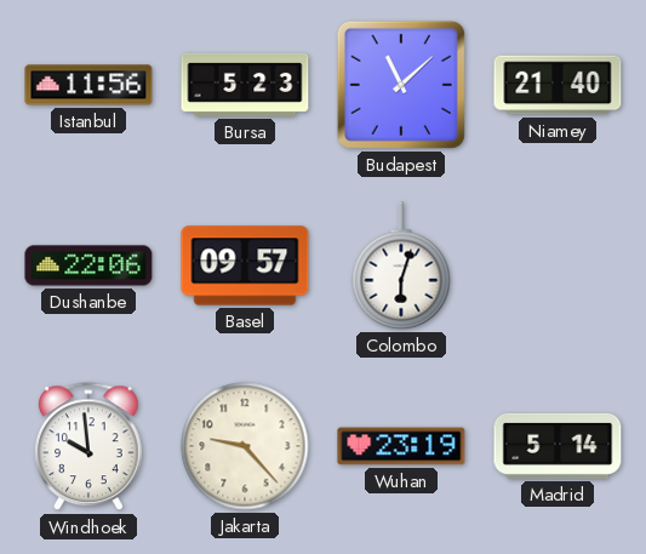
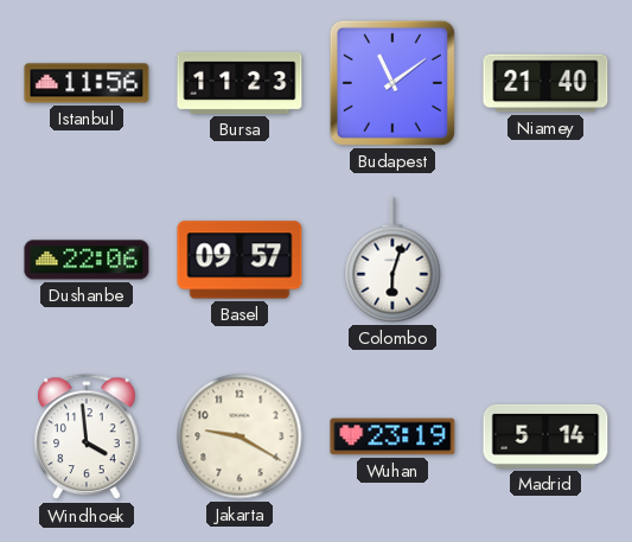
Bursa: 5:23 -> 11:23 (240, 83)
Budapest: 11:08 -> 11:09 (392, 83)
Windhoek: 9:59 -> 3:59 (87, 438)
Jakarta: 9:23 -> 9:20 (240, 436)
